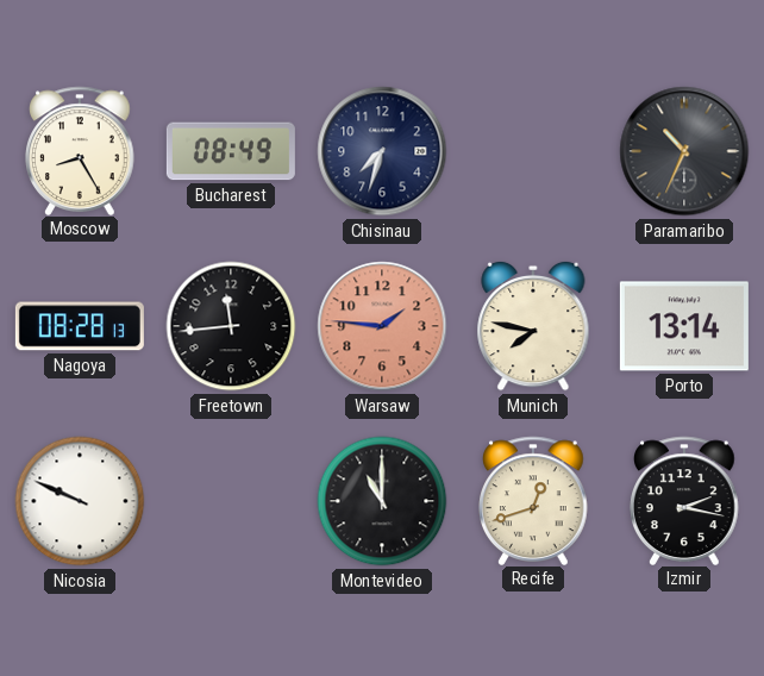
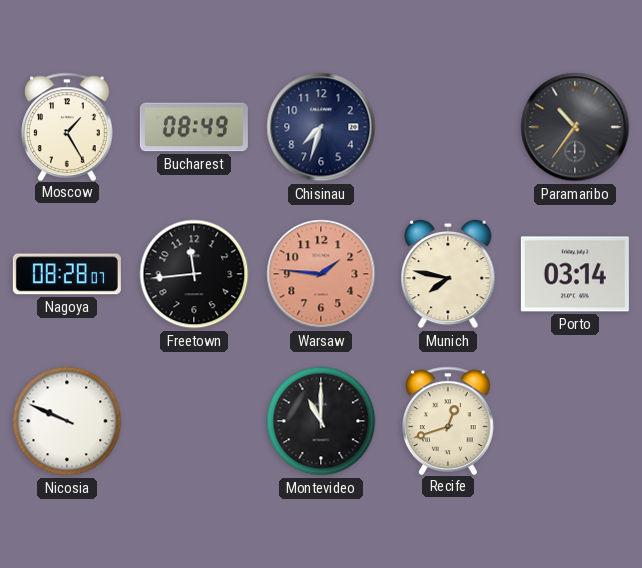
Moscow: 8:25 -> 1:25 (67, 126)
Paramaribo: 10:34 -> 10:36 (575, 127)
Nagoya: 08:28:13 -> 08:28:07 (67, 274)
Porto: 13:14 -> 03:14 (575, 274)
Izmir: 2:17 -> none (684, 500)
